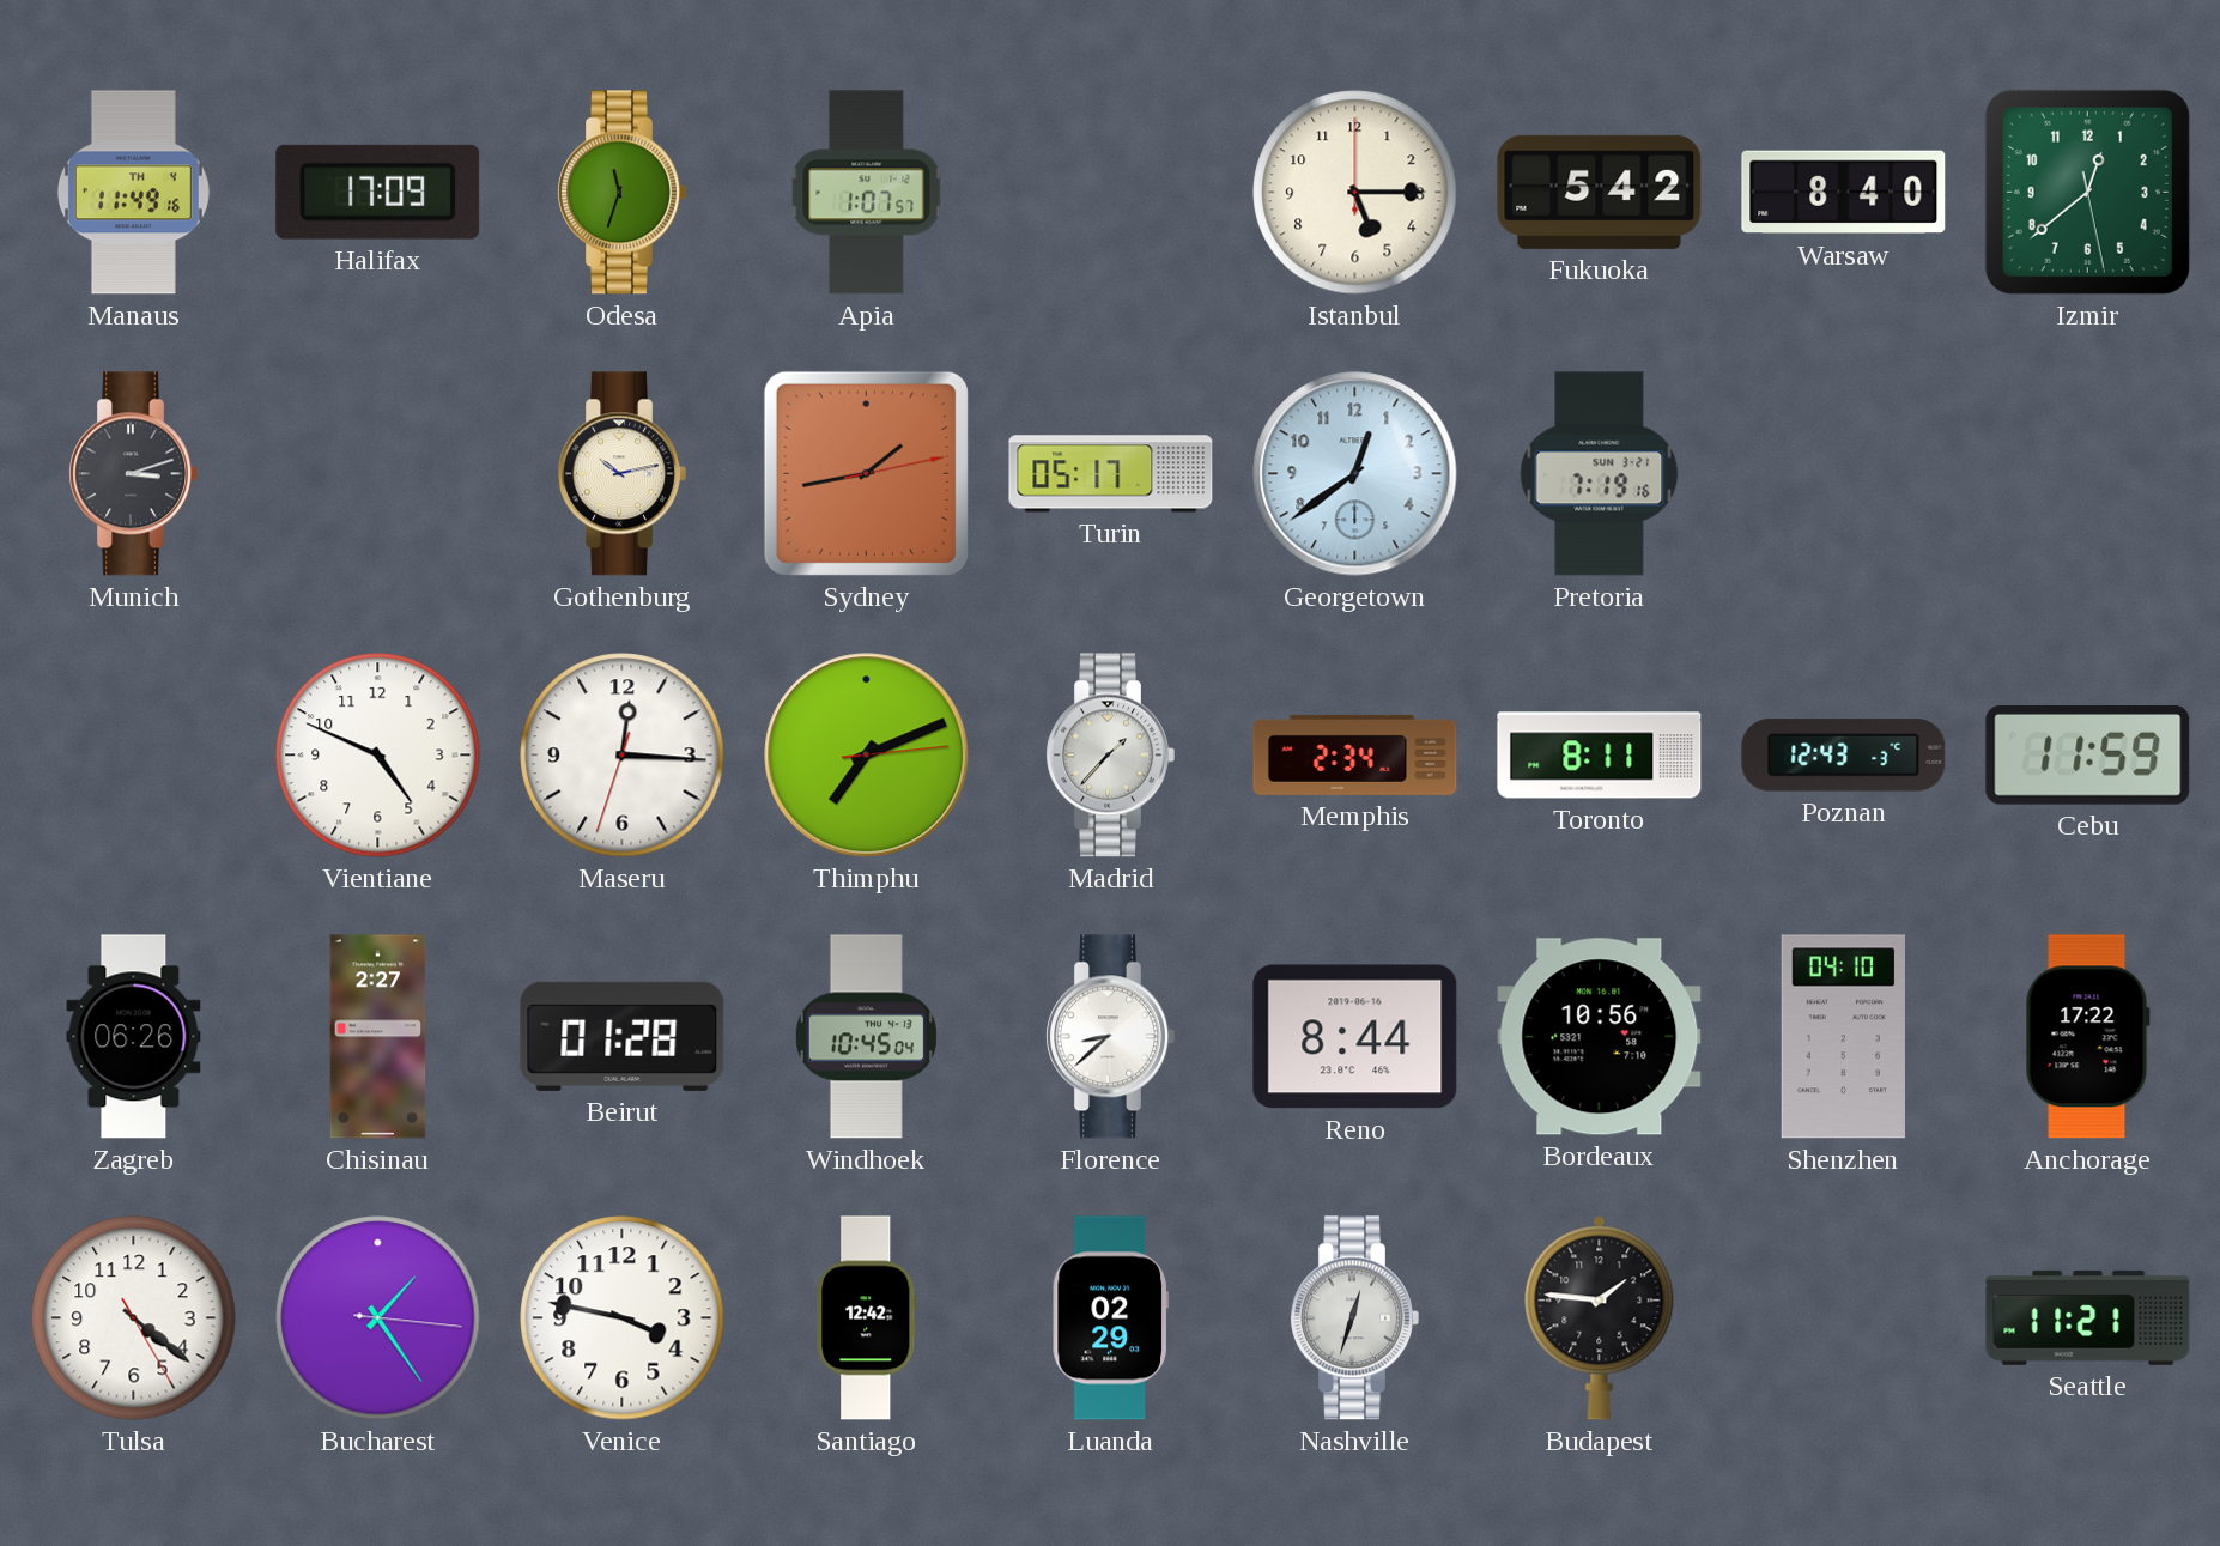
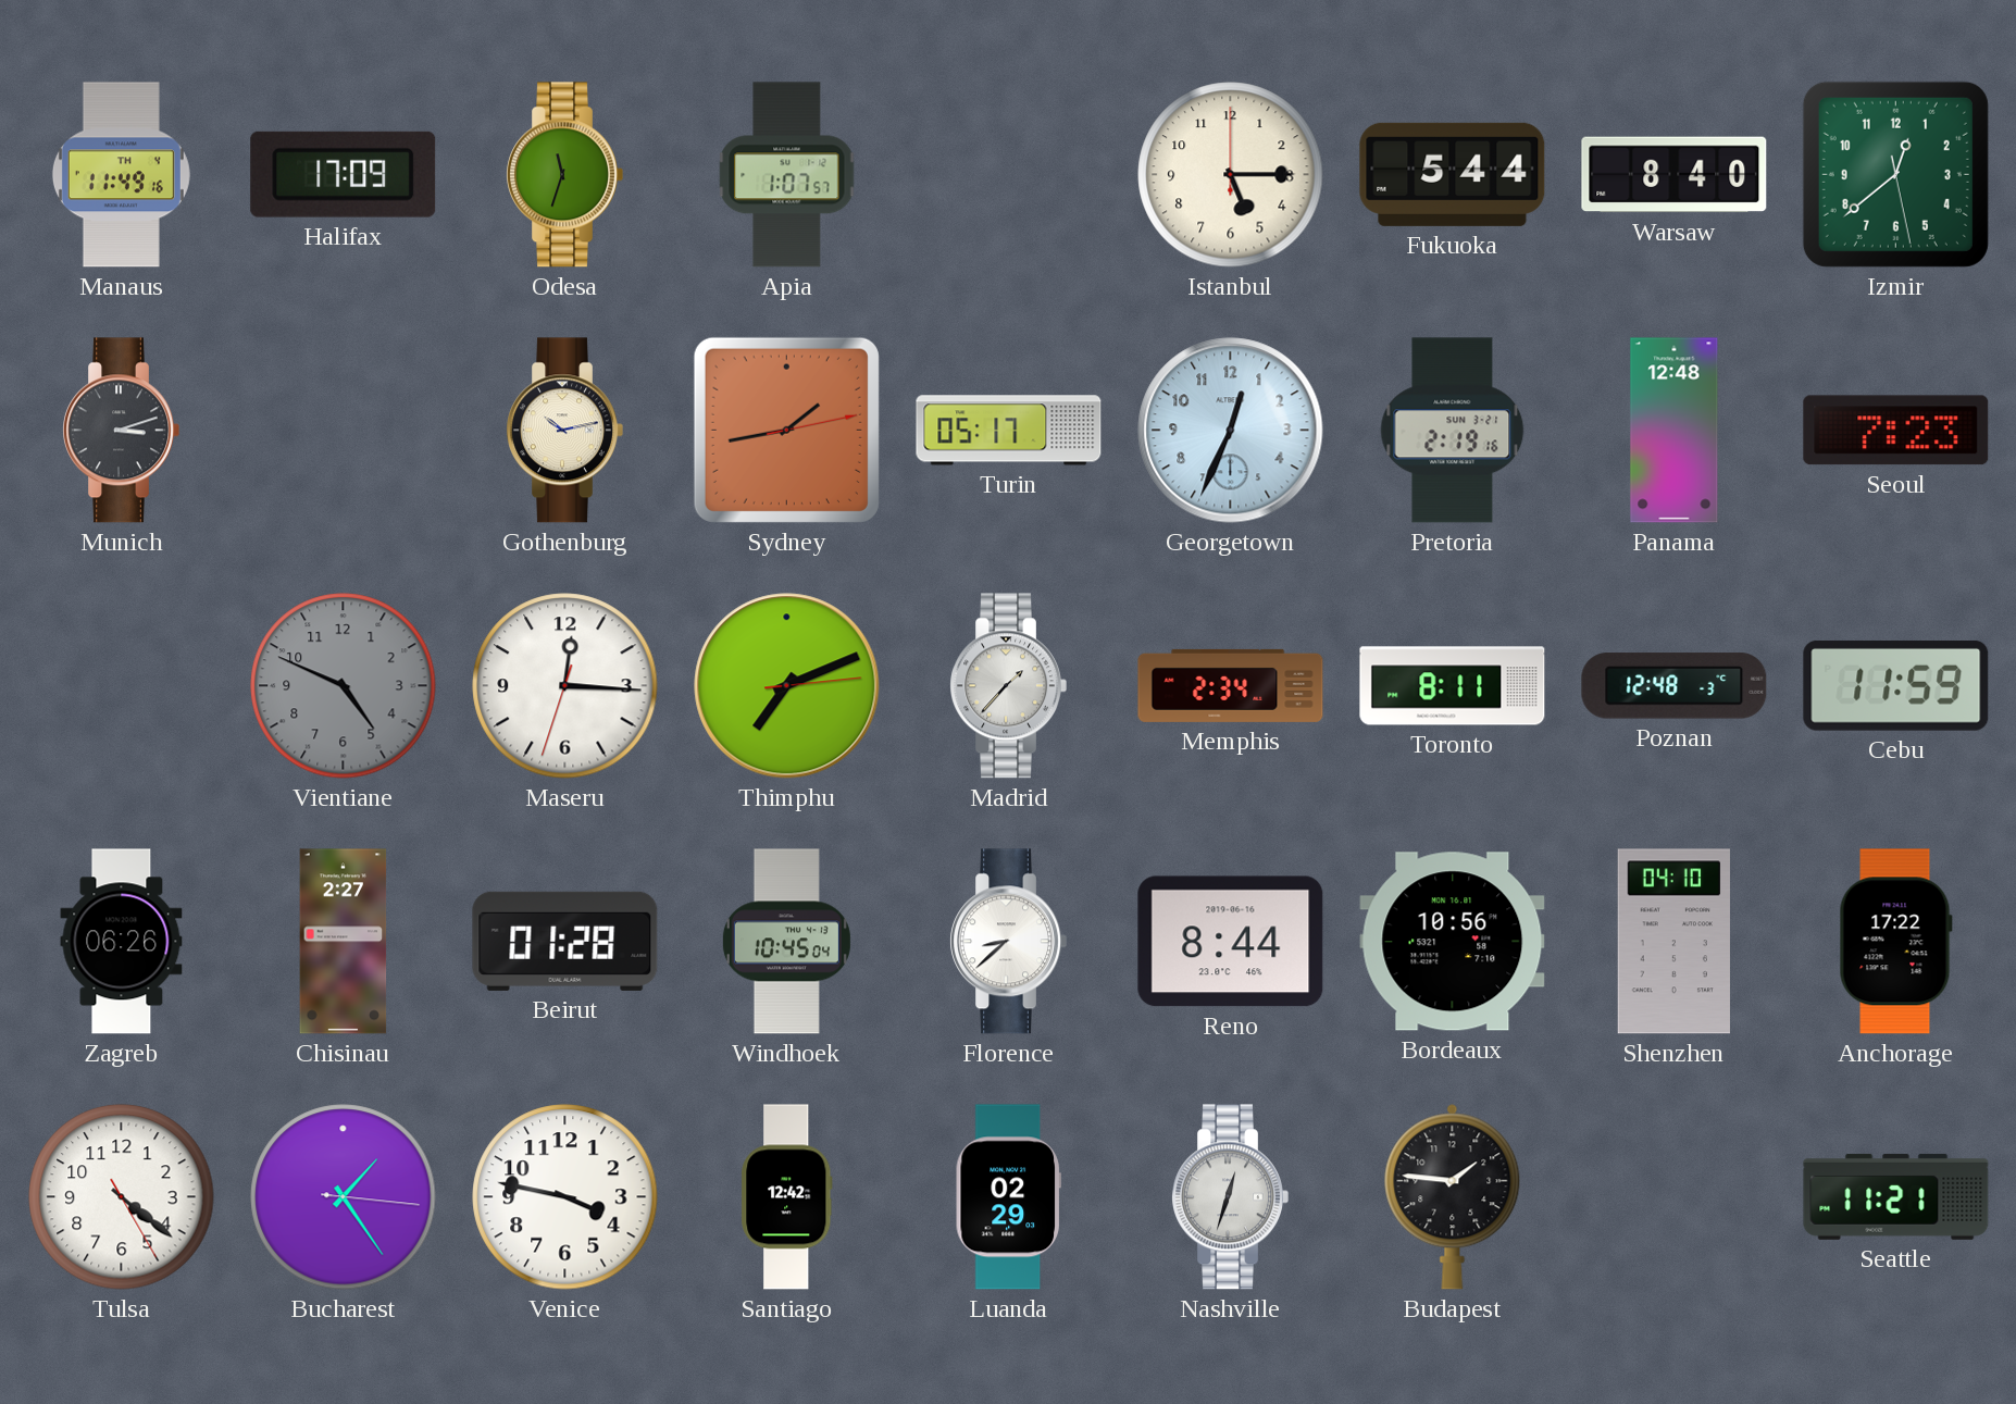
Fukuoka: 5:42 -> 5:44 (1453, 174)
Georgetown: 12:39 -> 12:34 (1231, 431)
Pretoria: 7:19 -> 2:19 (1453, 431)
Panama: none -> 12:48 (1675, 431)
Seoul: none -> 7:23 (1896, 431)
Vientiane dial: white -> grey (344, 686)
Poznan: 12:43 -> 12:48 (1675, 686)
